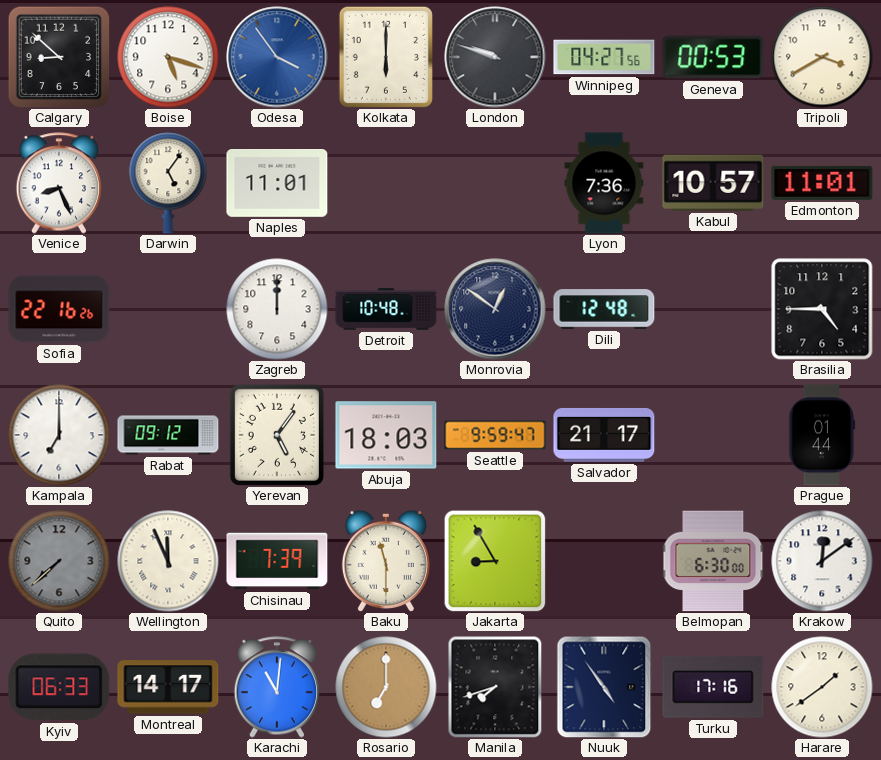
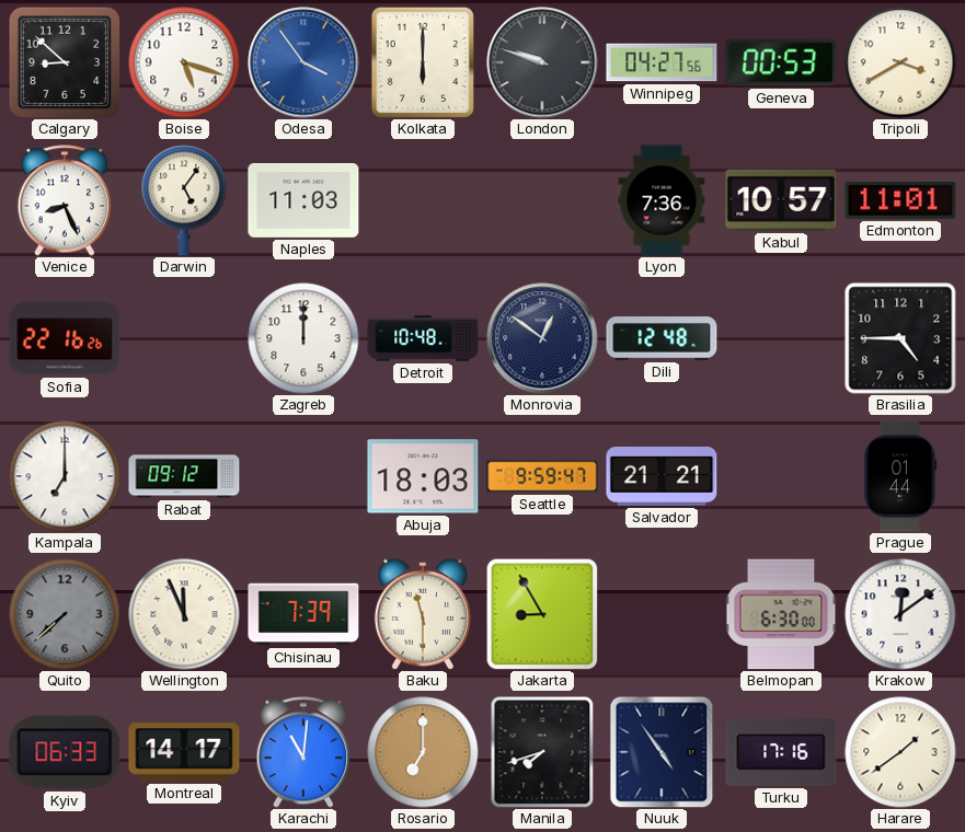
Naples: 11:01 -> 11:03 (303, 201)
Yerevan: 5:06 -> none (277, 435)
Salvador: 21:17 -> 21:21 (662, 476)
